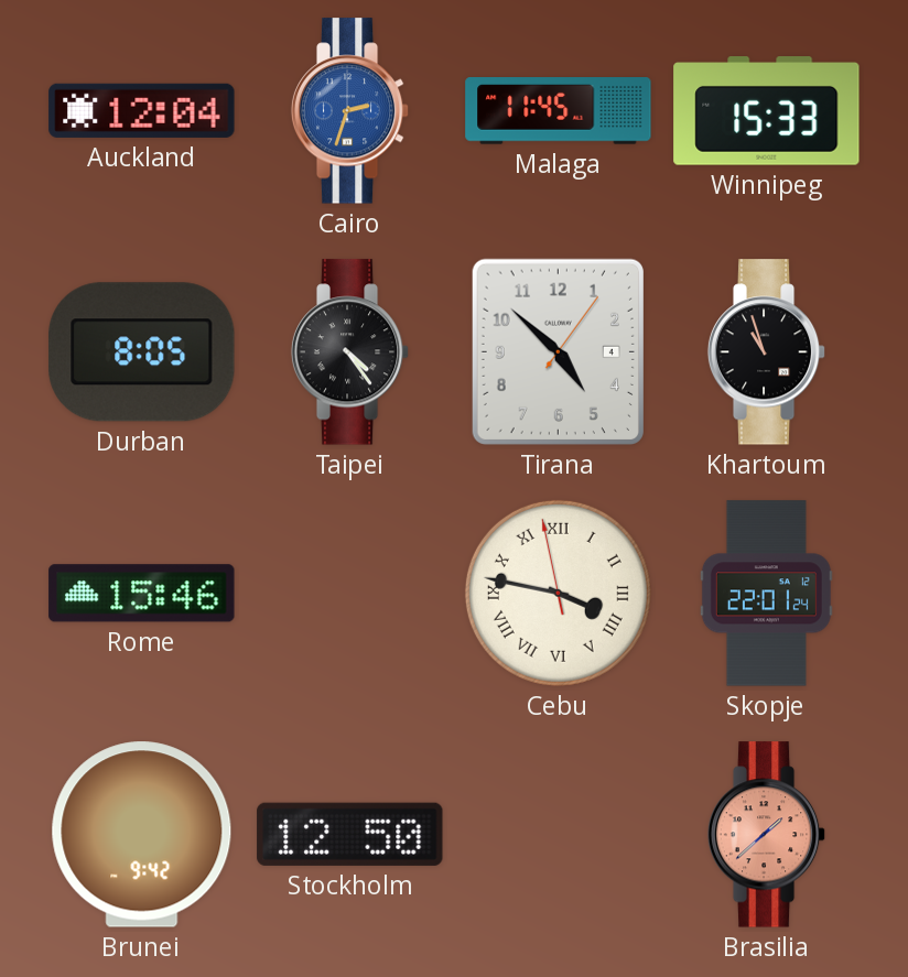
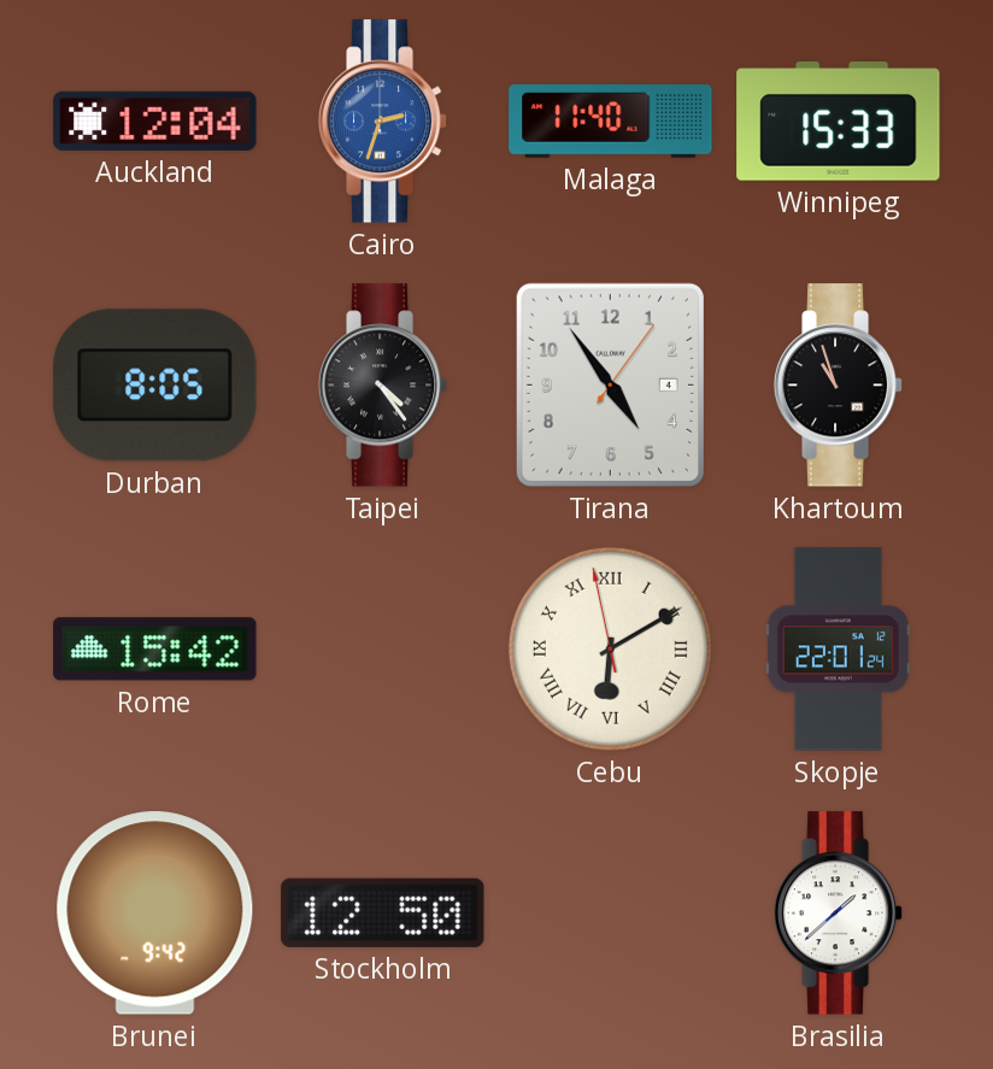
Malaga: 11:45 -> 11:40 (611, 122)
Tirana: 4:52 -> 4:54 (610, 384)
Rome: 15:46 -> 15:42 (155, 650)
Cebu: 3:46 -> 6:09 (610, 648)
Brasilia dial: salmon -> white (839, 914)
